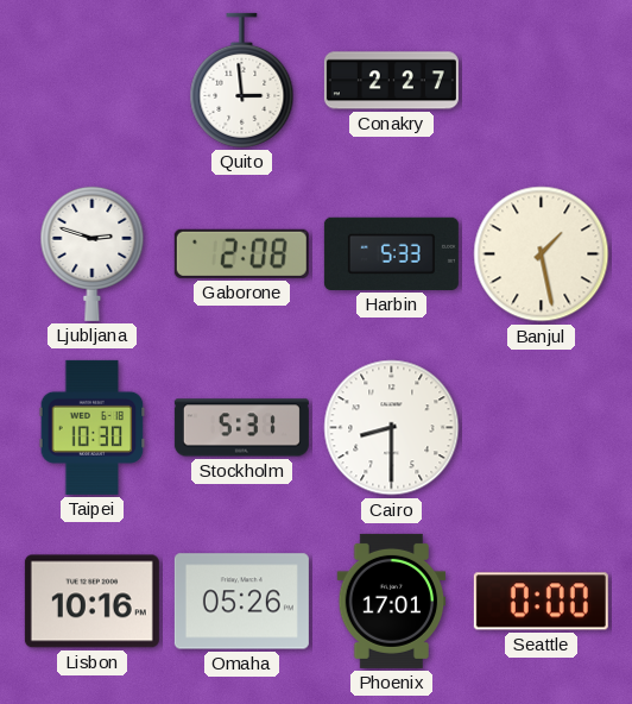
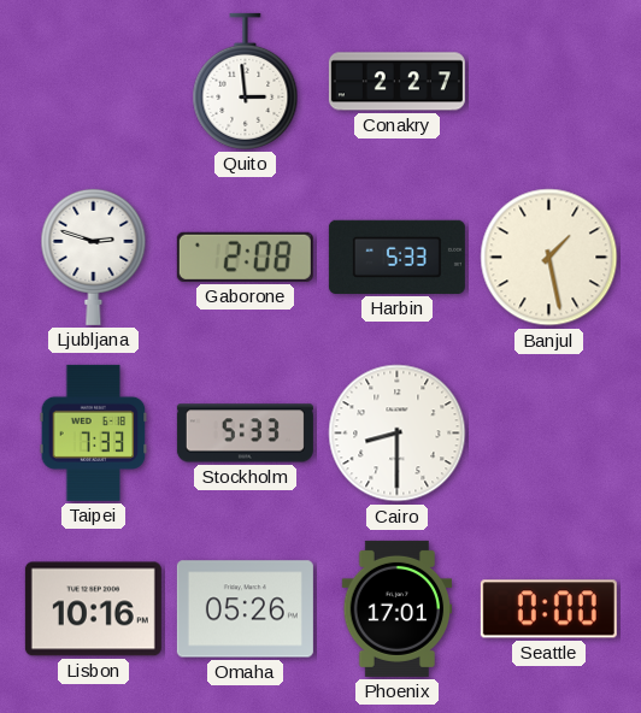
Taipei: 10:30 -> 7:33 (94, 432)
Stockholm: 5:31 -> 5:33 (245, 434)
